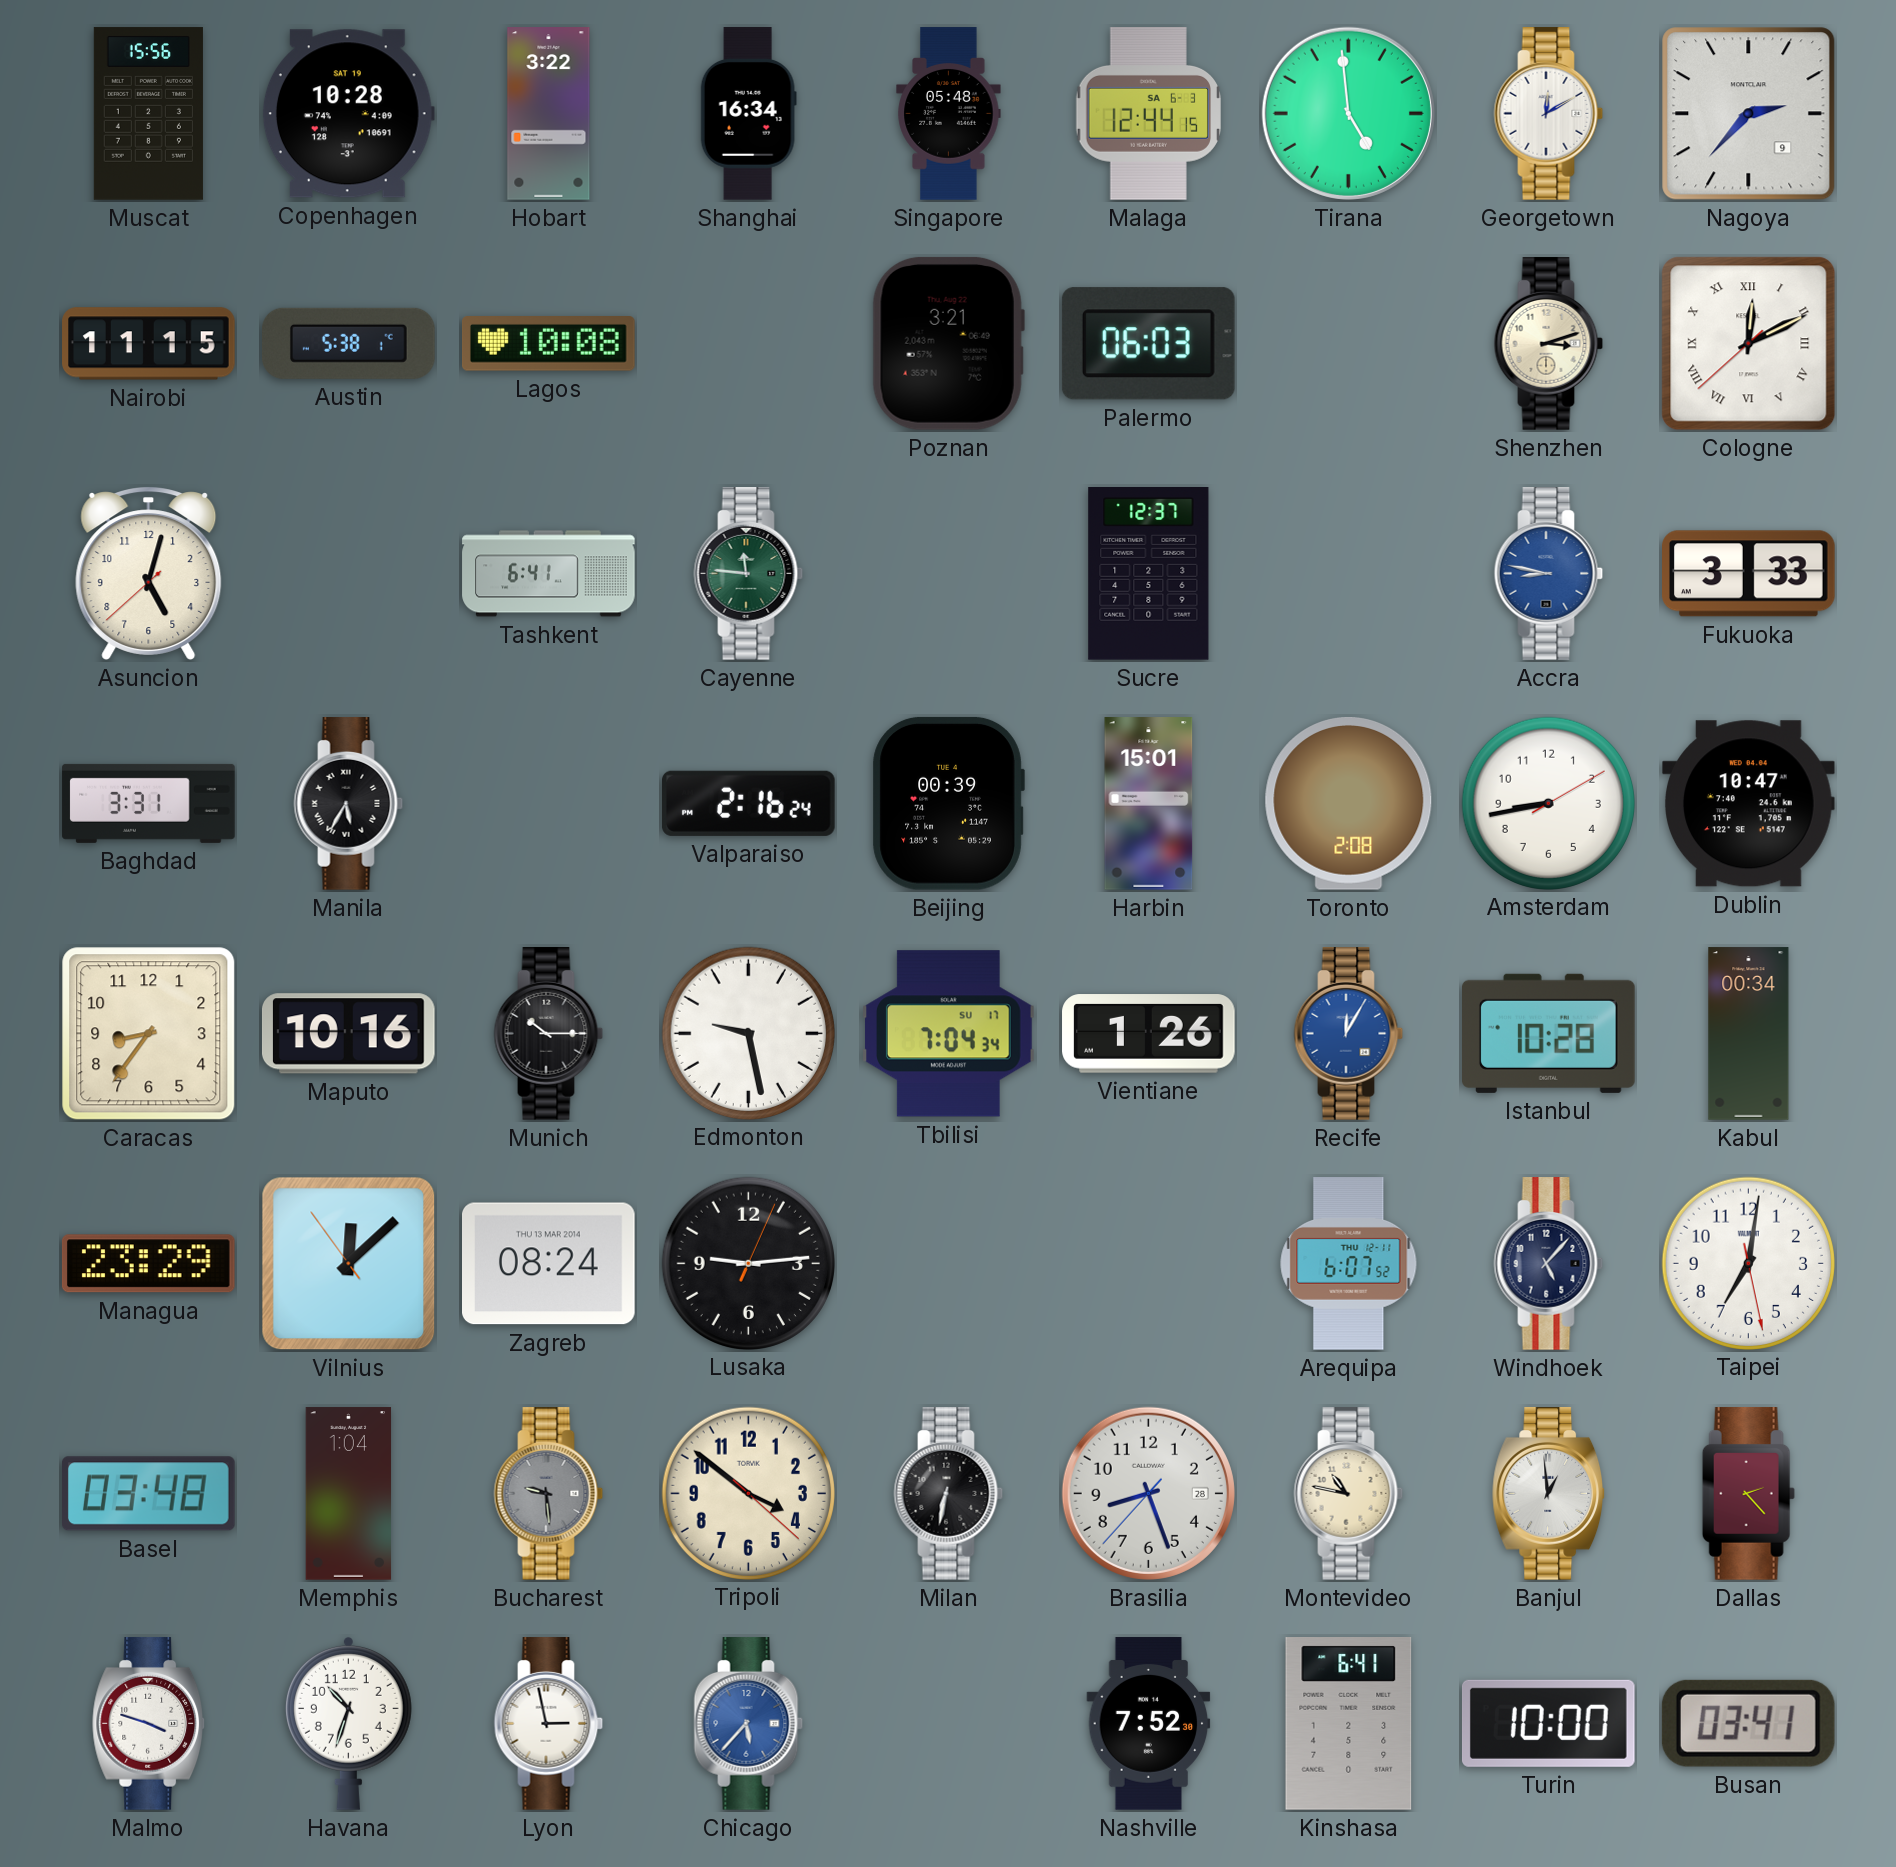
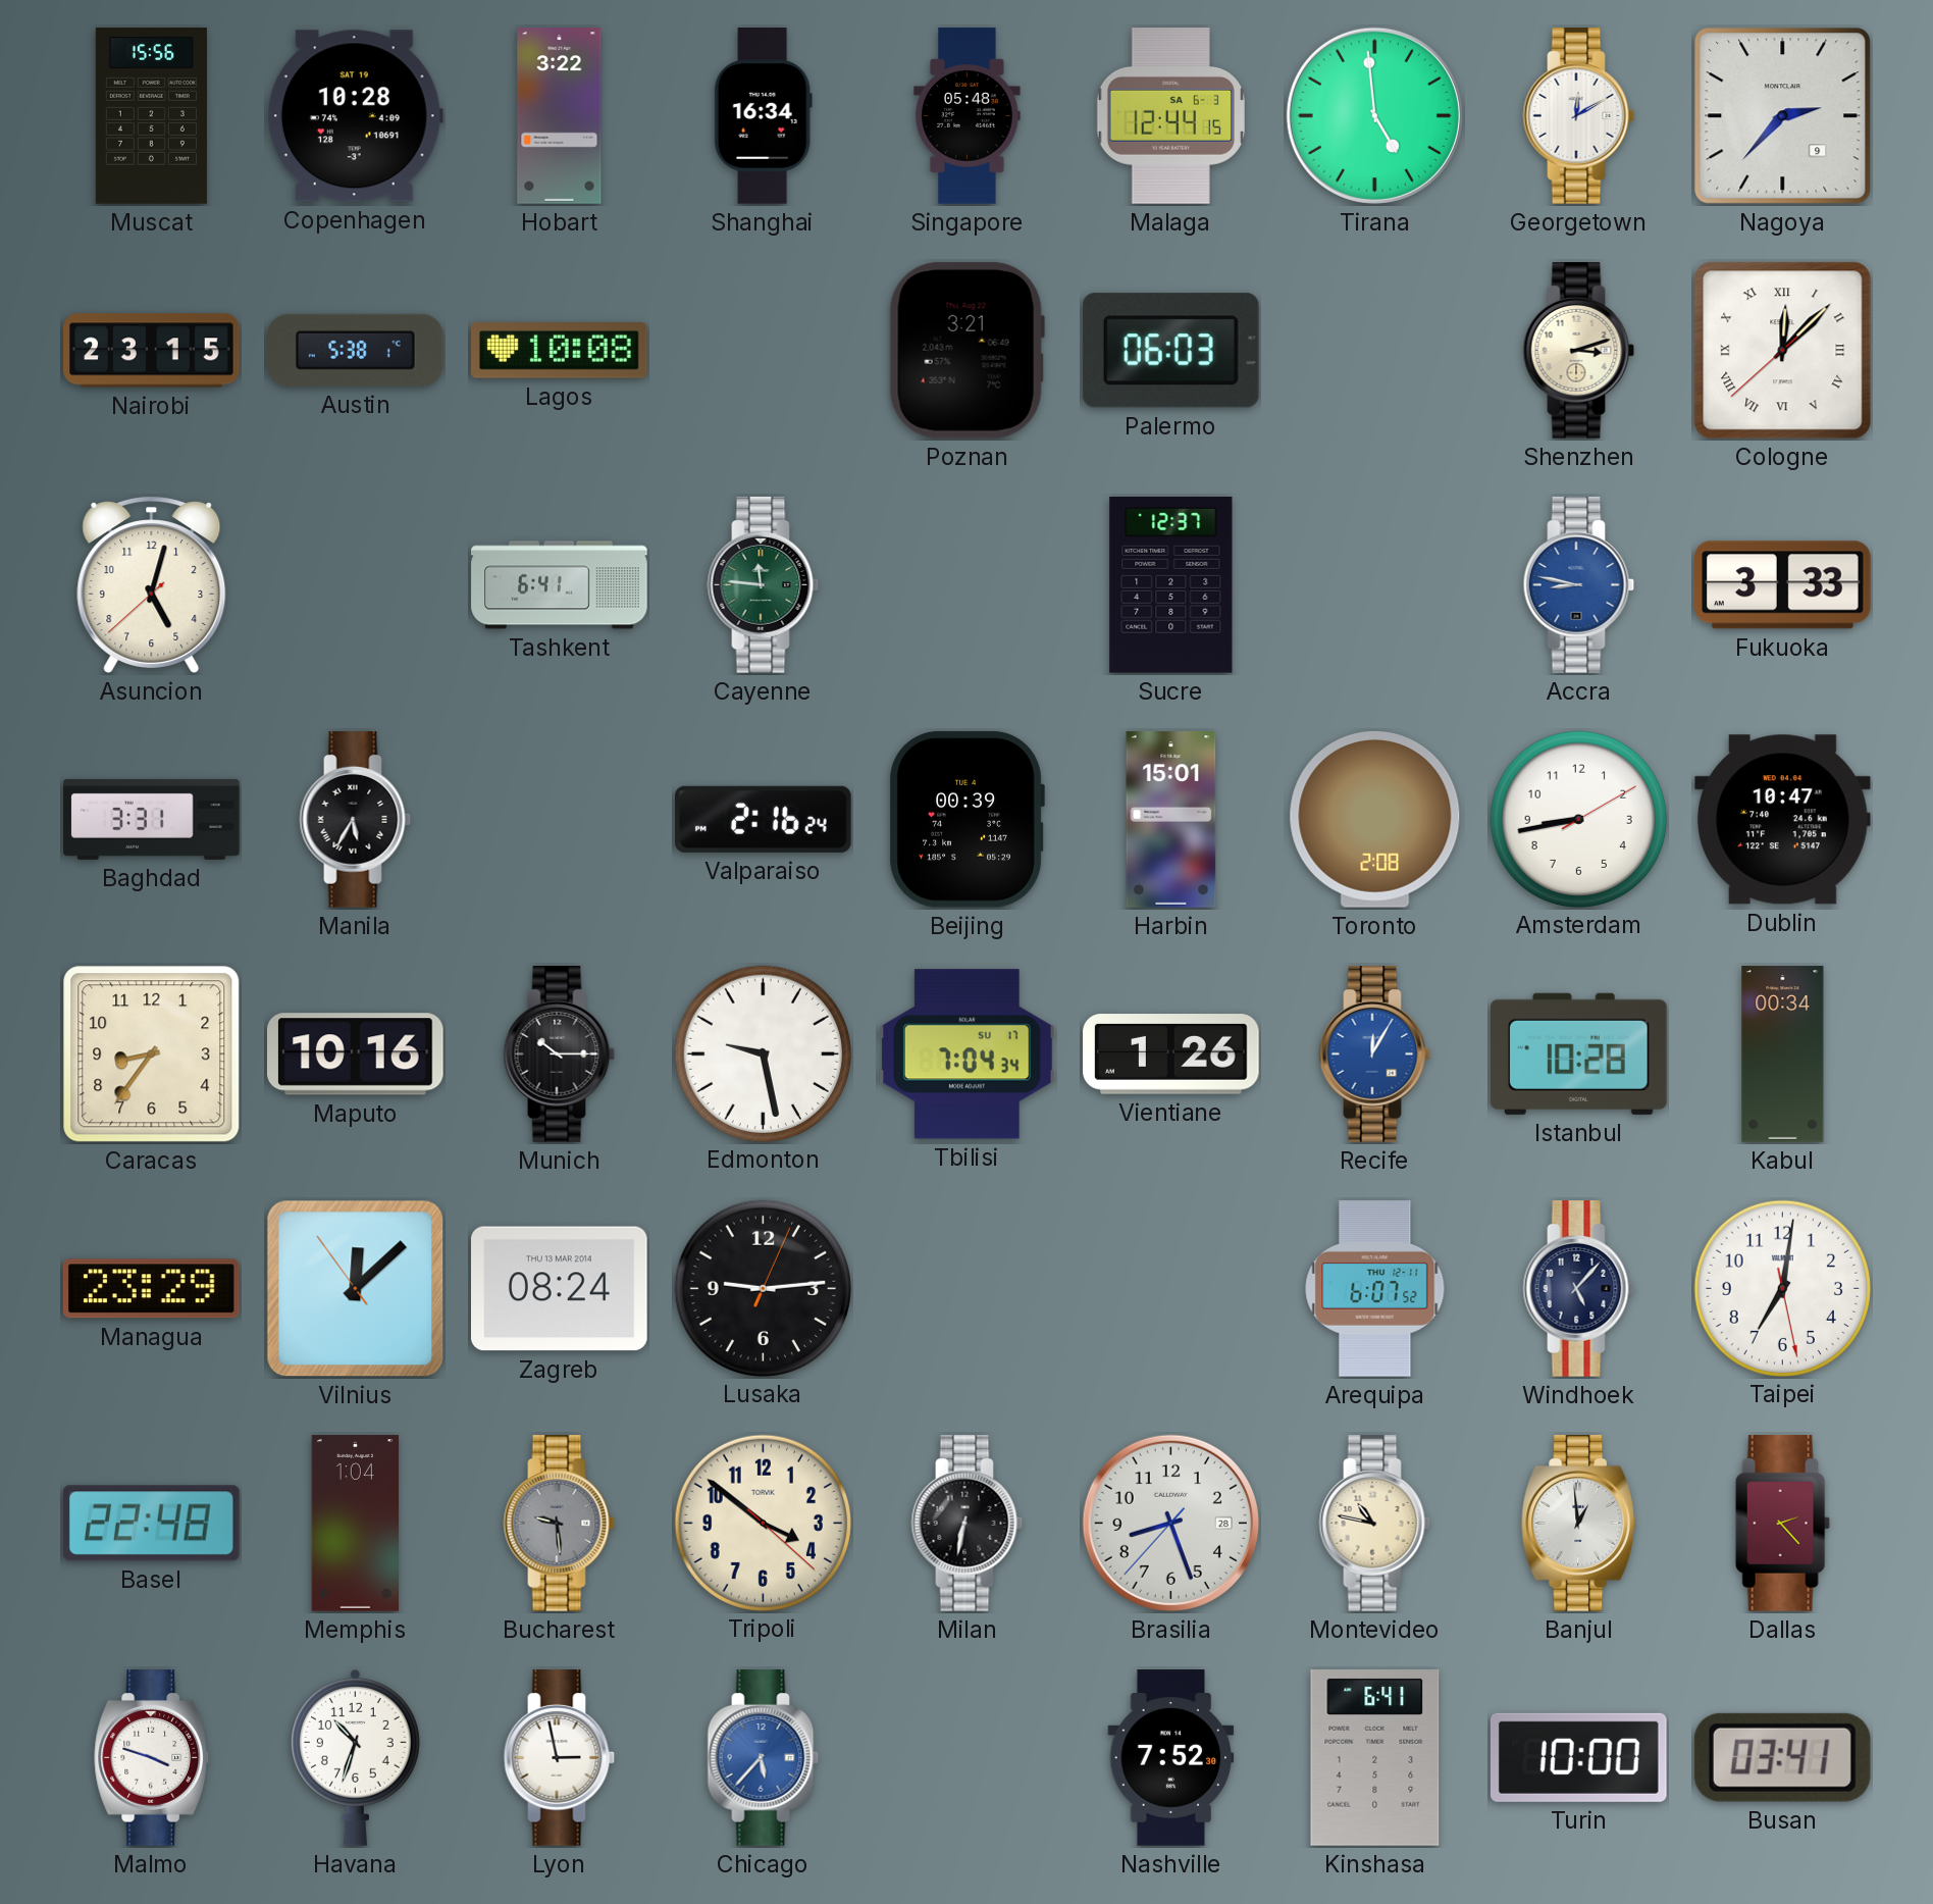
Nairobi: 11:15 -> 23:15 (152, 351)
Cologne: 12:10 -> 12:07 (1783, 351)
Basel: 03:48 -> 22:48 (152, 1524)
